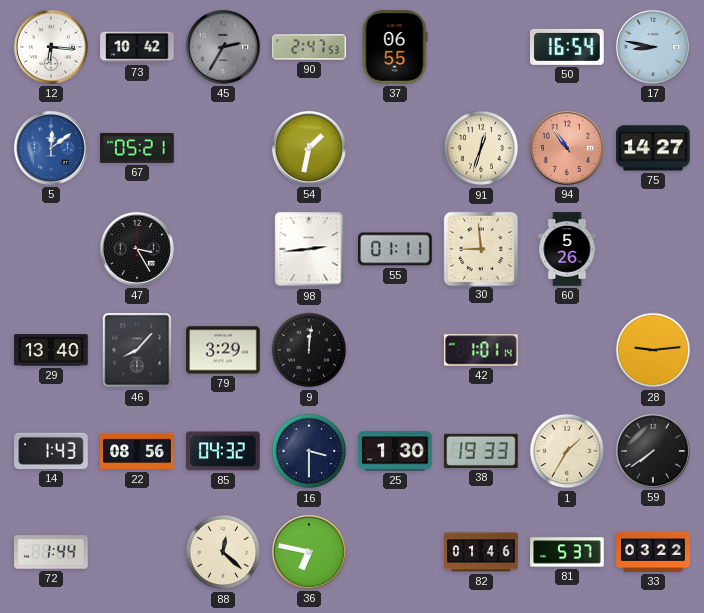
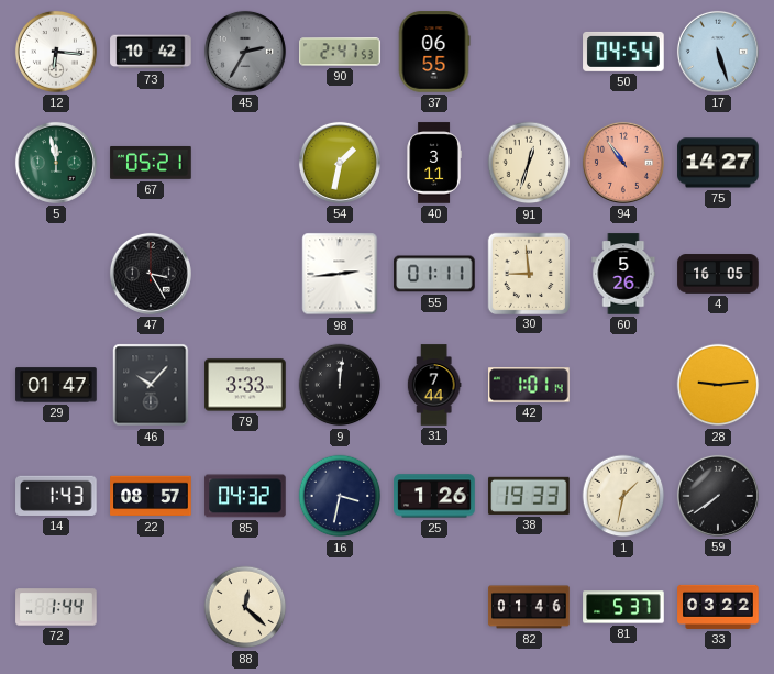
50: 16:54 -> 04:54 (623, 52)
17: 8:47 -> 5:27 (718, 52)
5: 12:09 -> 11:58 (56, 163)
5 dial: blue -> green (56, 163)
40: none -> 3:11 (434, 163)
4: none -> 16:05 (718, 274)
29: 13:40 -> 01:47 (56, 385)
46: 8:07 -> 10:07 (151, 385)
79: 3:29 -> 3:33 (245, 385)
31: none -> 7:44 (434, 385)
22: 08:56 -> 08:57 (151, 496)
16: 3:30 -> 3:32 (340, 496)
25: 1:30 -> 1:26 (434, 496)
1: 1:35 -> 1:32 (623, 496)
36: 6:47 -> none (309, 552)
